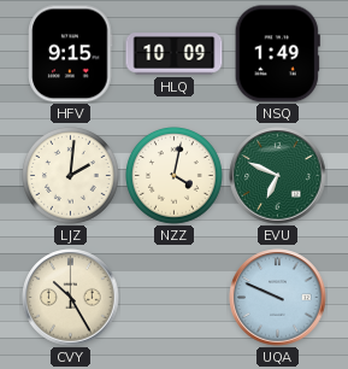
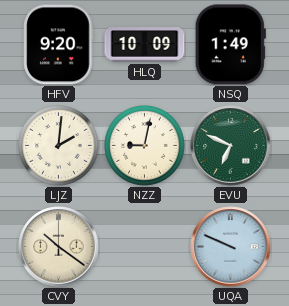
HFV: 9:15 -> 9:20 (59, 45)
NZZ: 4:02 -> 9:02 (145, 146)
CVY: 10:25 -> 10:21 (59, 247)
